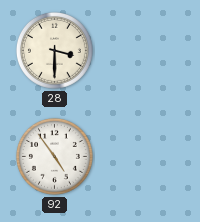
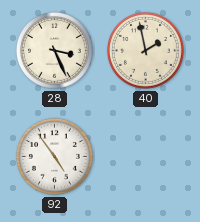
28: 3:30 -> 3:26 (54, 50)
40: none -> 1:58 (145, 50)
